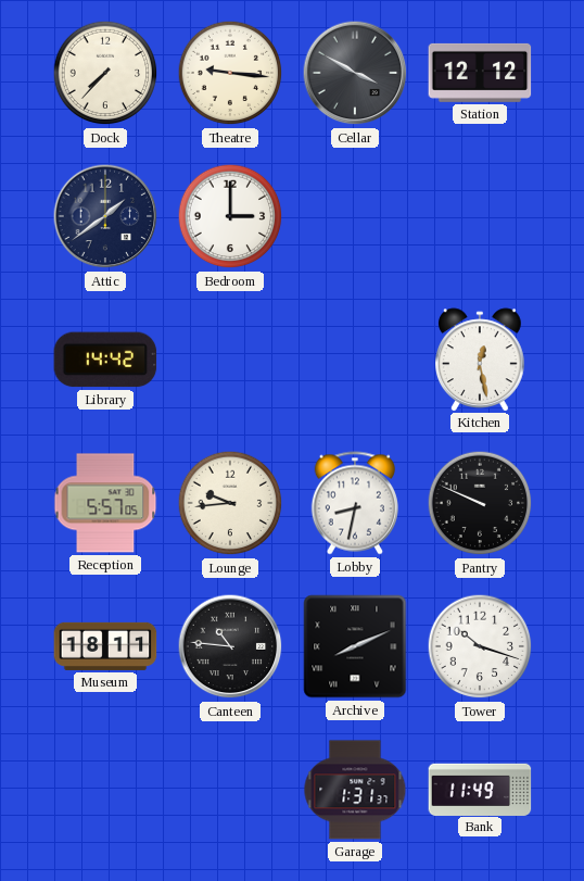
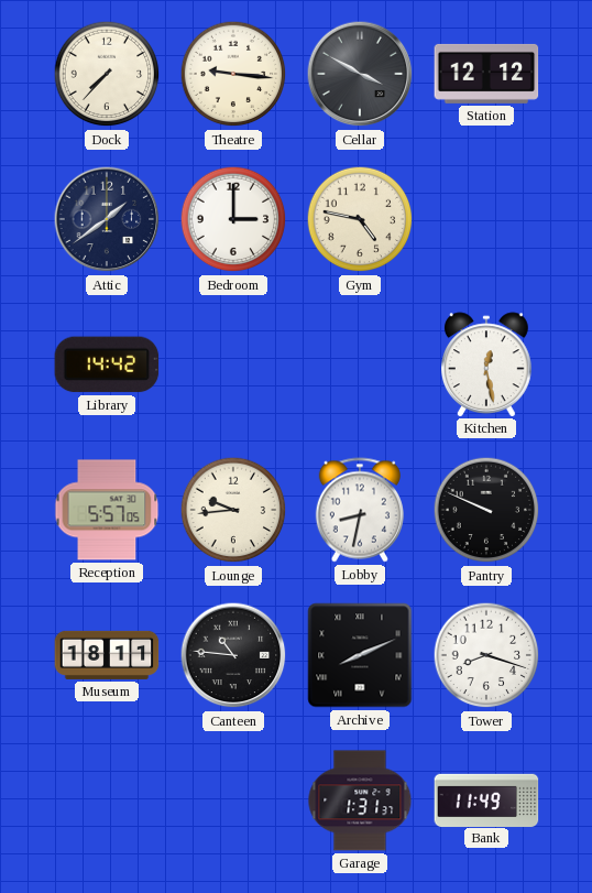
Gym: none -> 4:47 (360, 219)
Tower: 10:18 -> 8:18 (486, 655)
